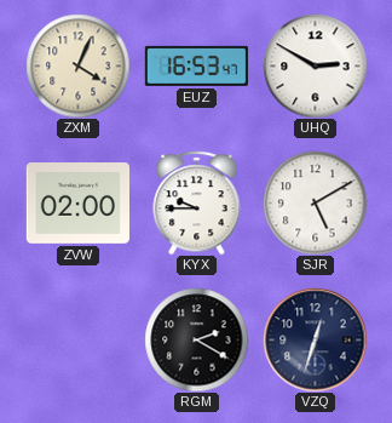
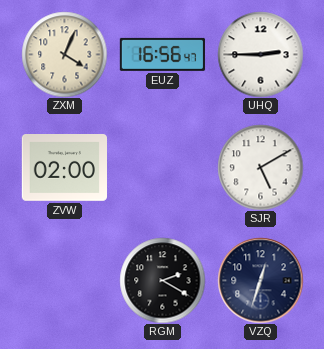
EUZ: 16:53 -> 16:56 (162, 54)
UHQ: 2:50 -> 2:45 (260, 54)
KYX: 9:45 -> none (197, 202)
